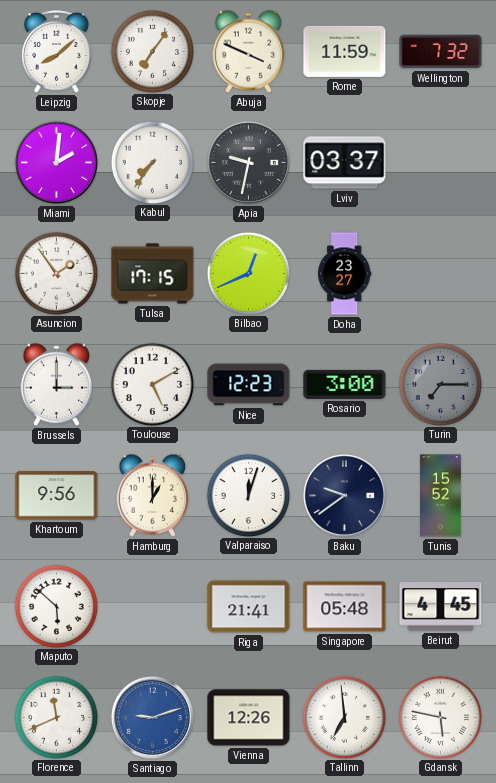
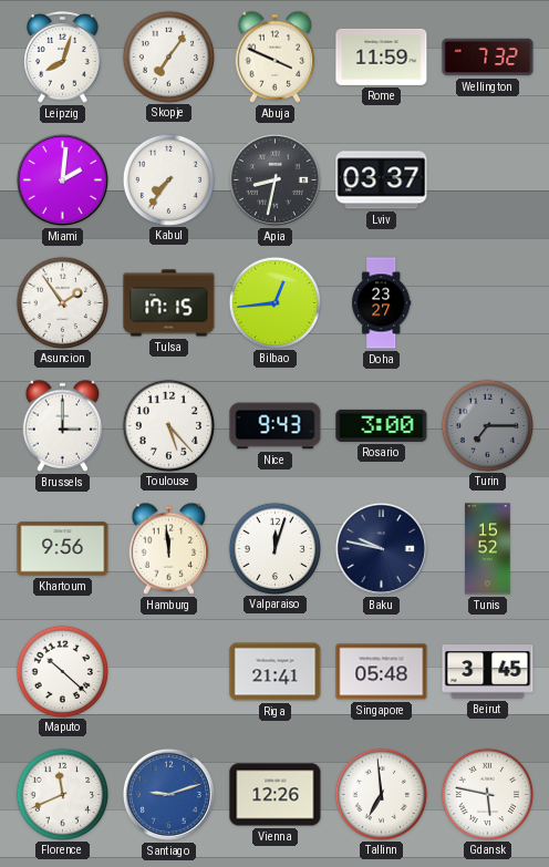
Leipzig: 8:08 -> 8:03 (63, 58)
Apia: 9:32 -> 8:32 (274, 179)
Bilbao: 12:41 -> 12:44 (274, 302)
Toulouse: 5:10 -> 5:23 (168, 425)
Nice: 12:23 -> 9:43 (276, 426)
Hamburg: 1:00 -> 11:59 (169, 548)
Baku: 9:39 -> 9:47 (381, 548)
Maputo: 5:52 -> 10:22 (62, 671)
Beirut: 4:45 -> 3:45 (488, 672)
